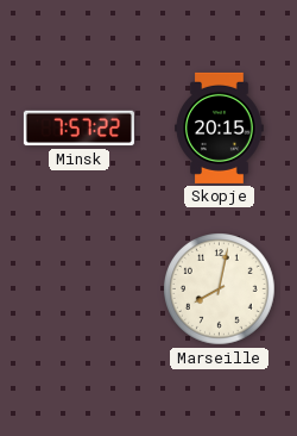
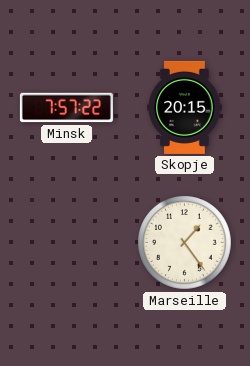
Marseille: 8:02 -> 1:24 (185, 243)
